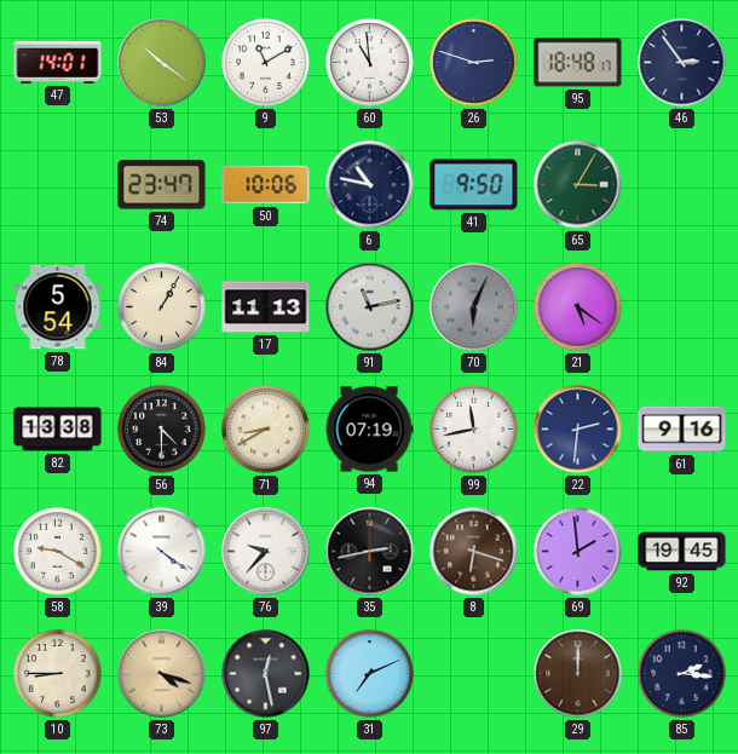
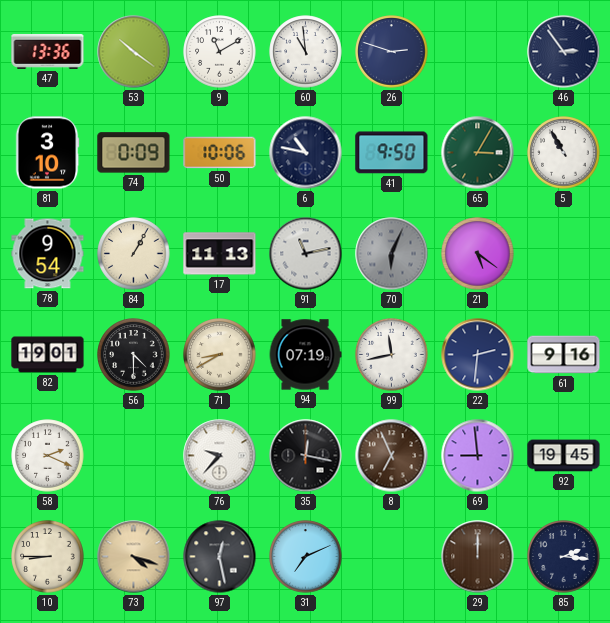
47: 14:01 -> 13:36 (48, 51)
95: 18:48 -> none (578, 63)
81: none -> 3:10 (47, 153)
74: 23:47 -> 0:09 (134, 153)
5: none -> 10:55 (564, 153)
78: 5:54 -> 9:54 (48, 254)
82: 13:38 -> 19:01 (48, 355)
58: 9:20 -> 2:19 (48, 456)
39: 4:21 -> none (162, 552)
35: 2:43 -> 12:17 (306, 456)
8: 6:18 -> 6:56 (392, 456)
69: 1:59 -> 8:59 (478, 456)
